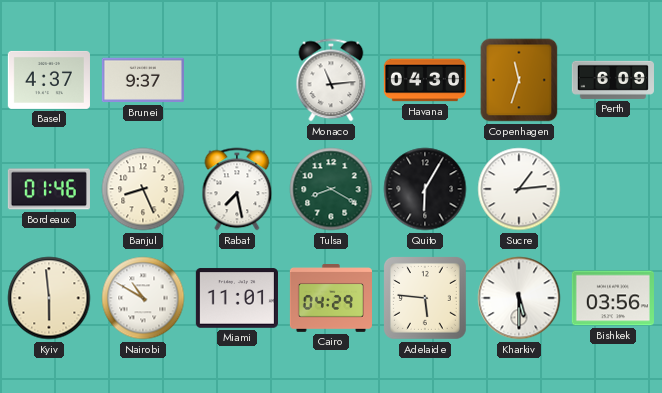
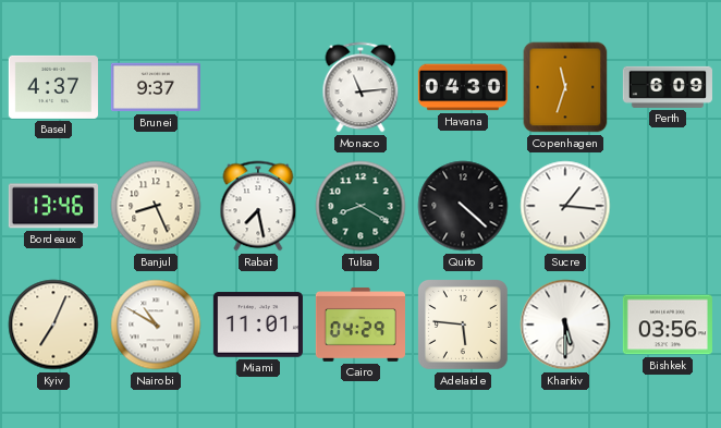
Bordeaux: 01:46 -> 13:46 (53, 206)
Quito: 6:05 -> 4:22 (463, 206)
Sucre: 1:14 -> 1:16 (565, 206)
Kyiv: 5:59 -> 7:04 (53, 325)
